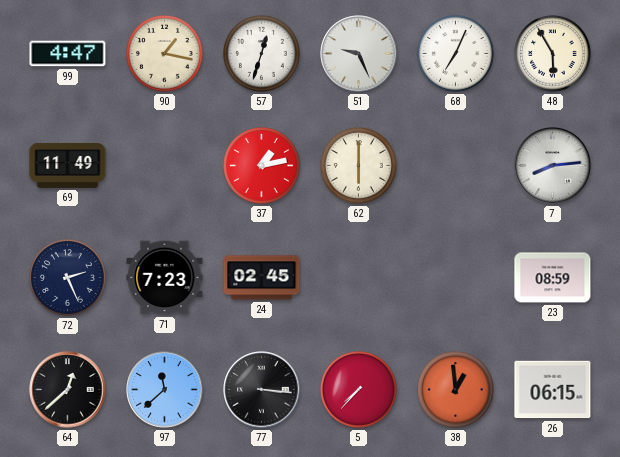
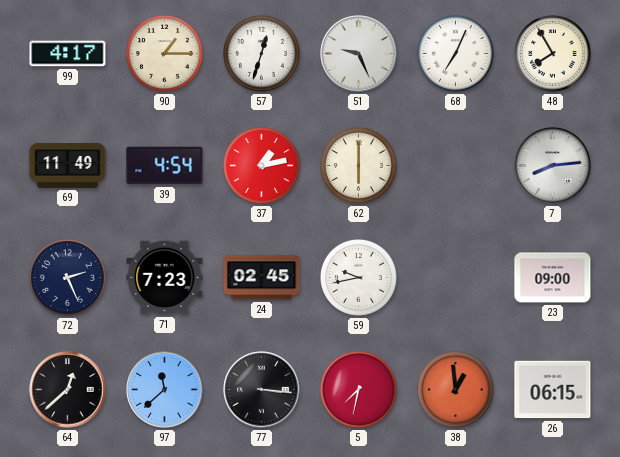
99: 4:47 -> 4:17 (68, 54)
90: 1:17 -> 1:15 (165, 54)
48: 5:55 -> 7:55 (553, 54)
39: none -> 4:54 (165, 166)
59: none -> 9:43 (359, 278)
23: 08:59 -> 09:00 (553, 278)
5: 7:37 -> 7:32 (359, 390)
